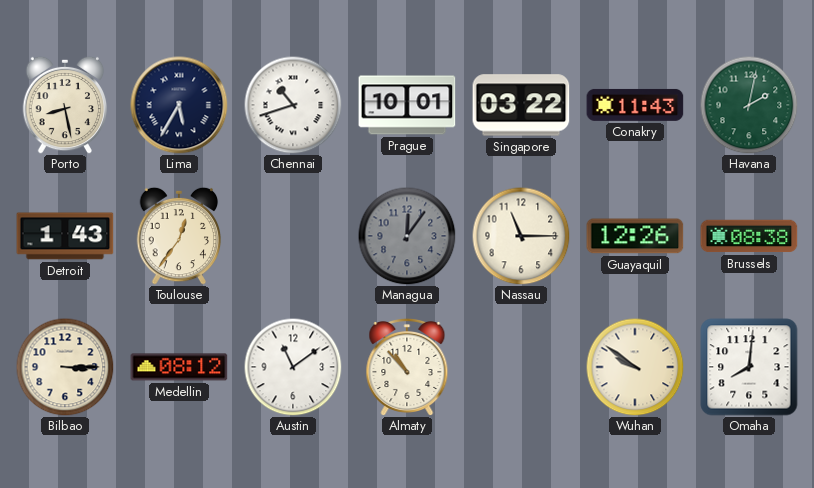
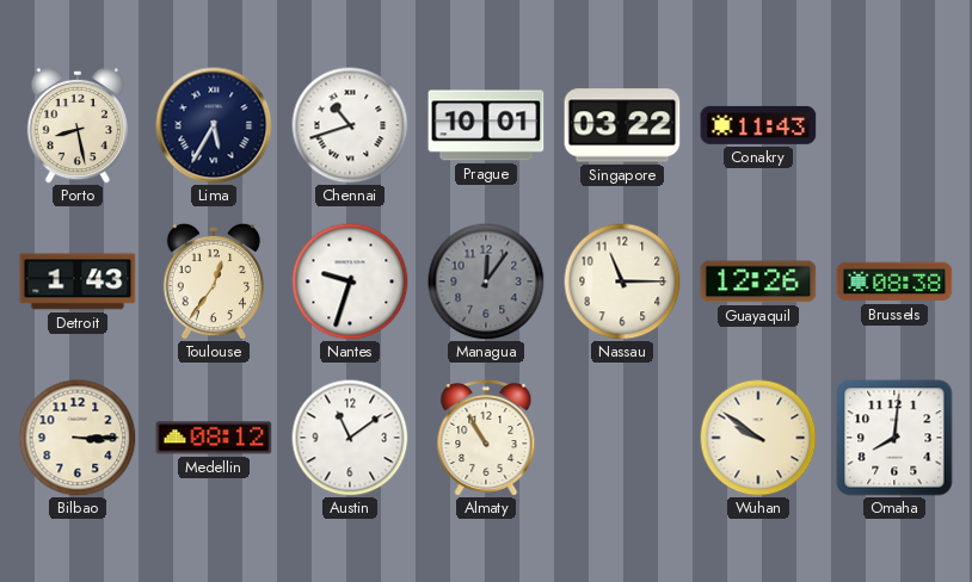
Havana: 2:02 -> none (749, 105)
Nantes: none -> 9:33 (350, 281)
Almaty: 10:53 -> 10:55 (486, 436)
